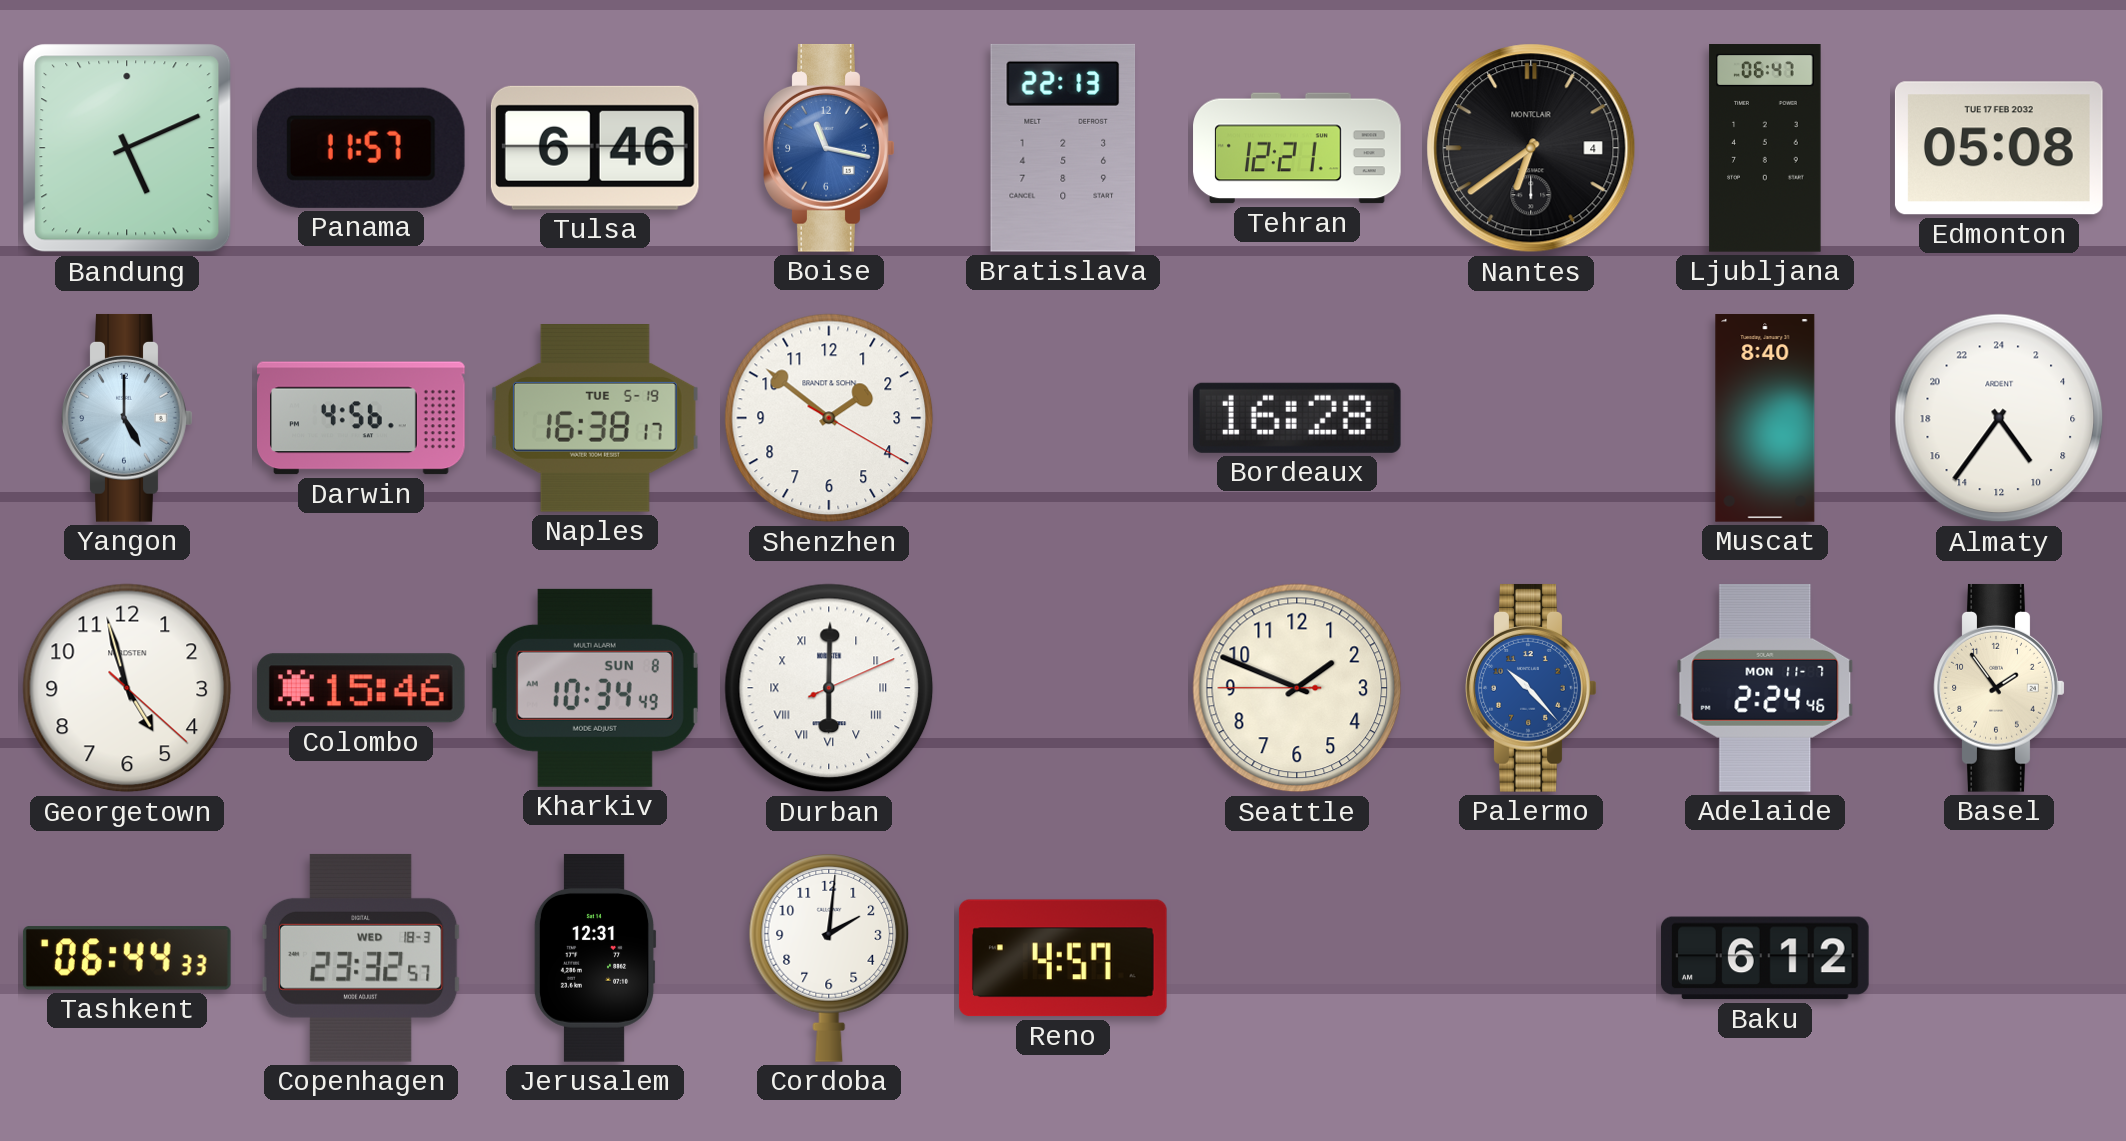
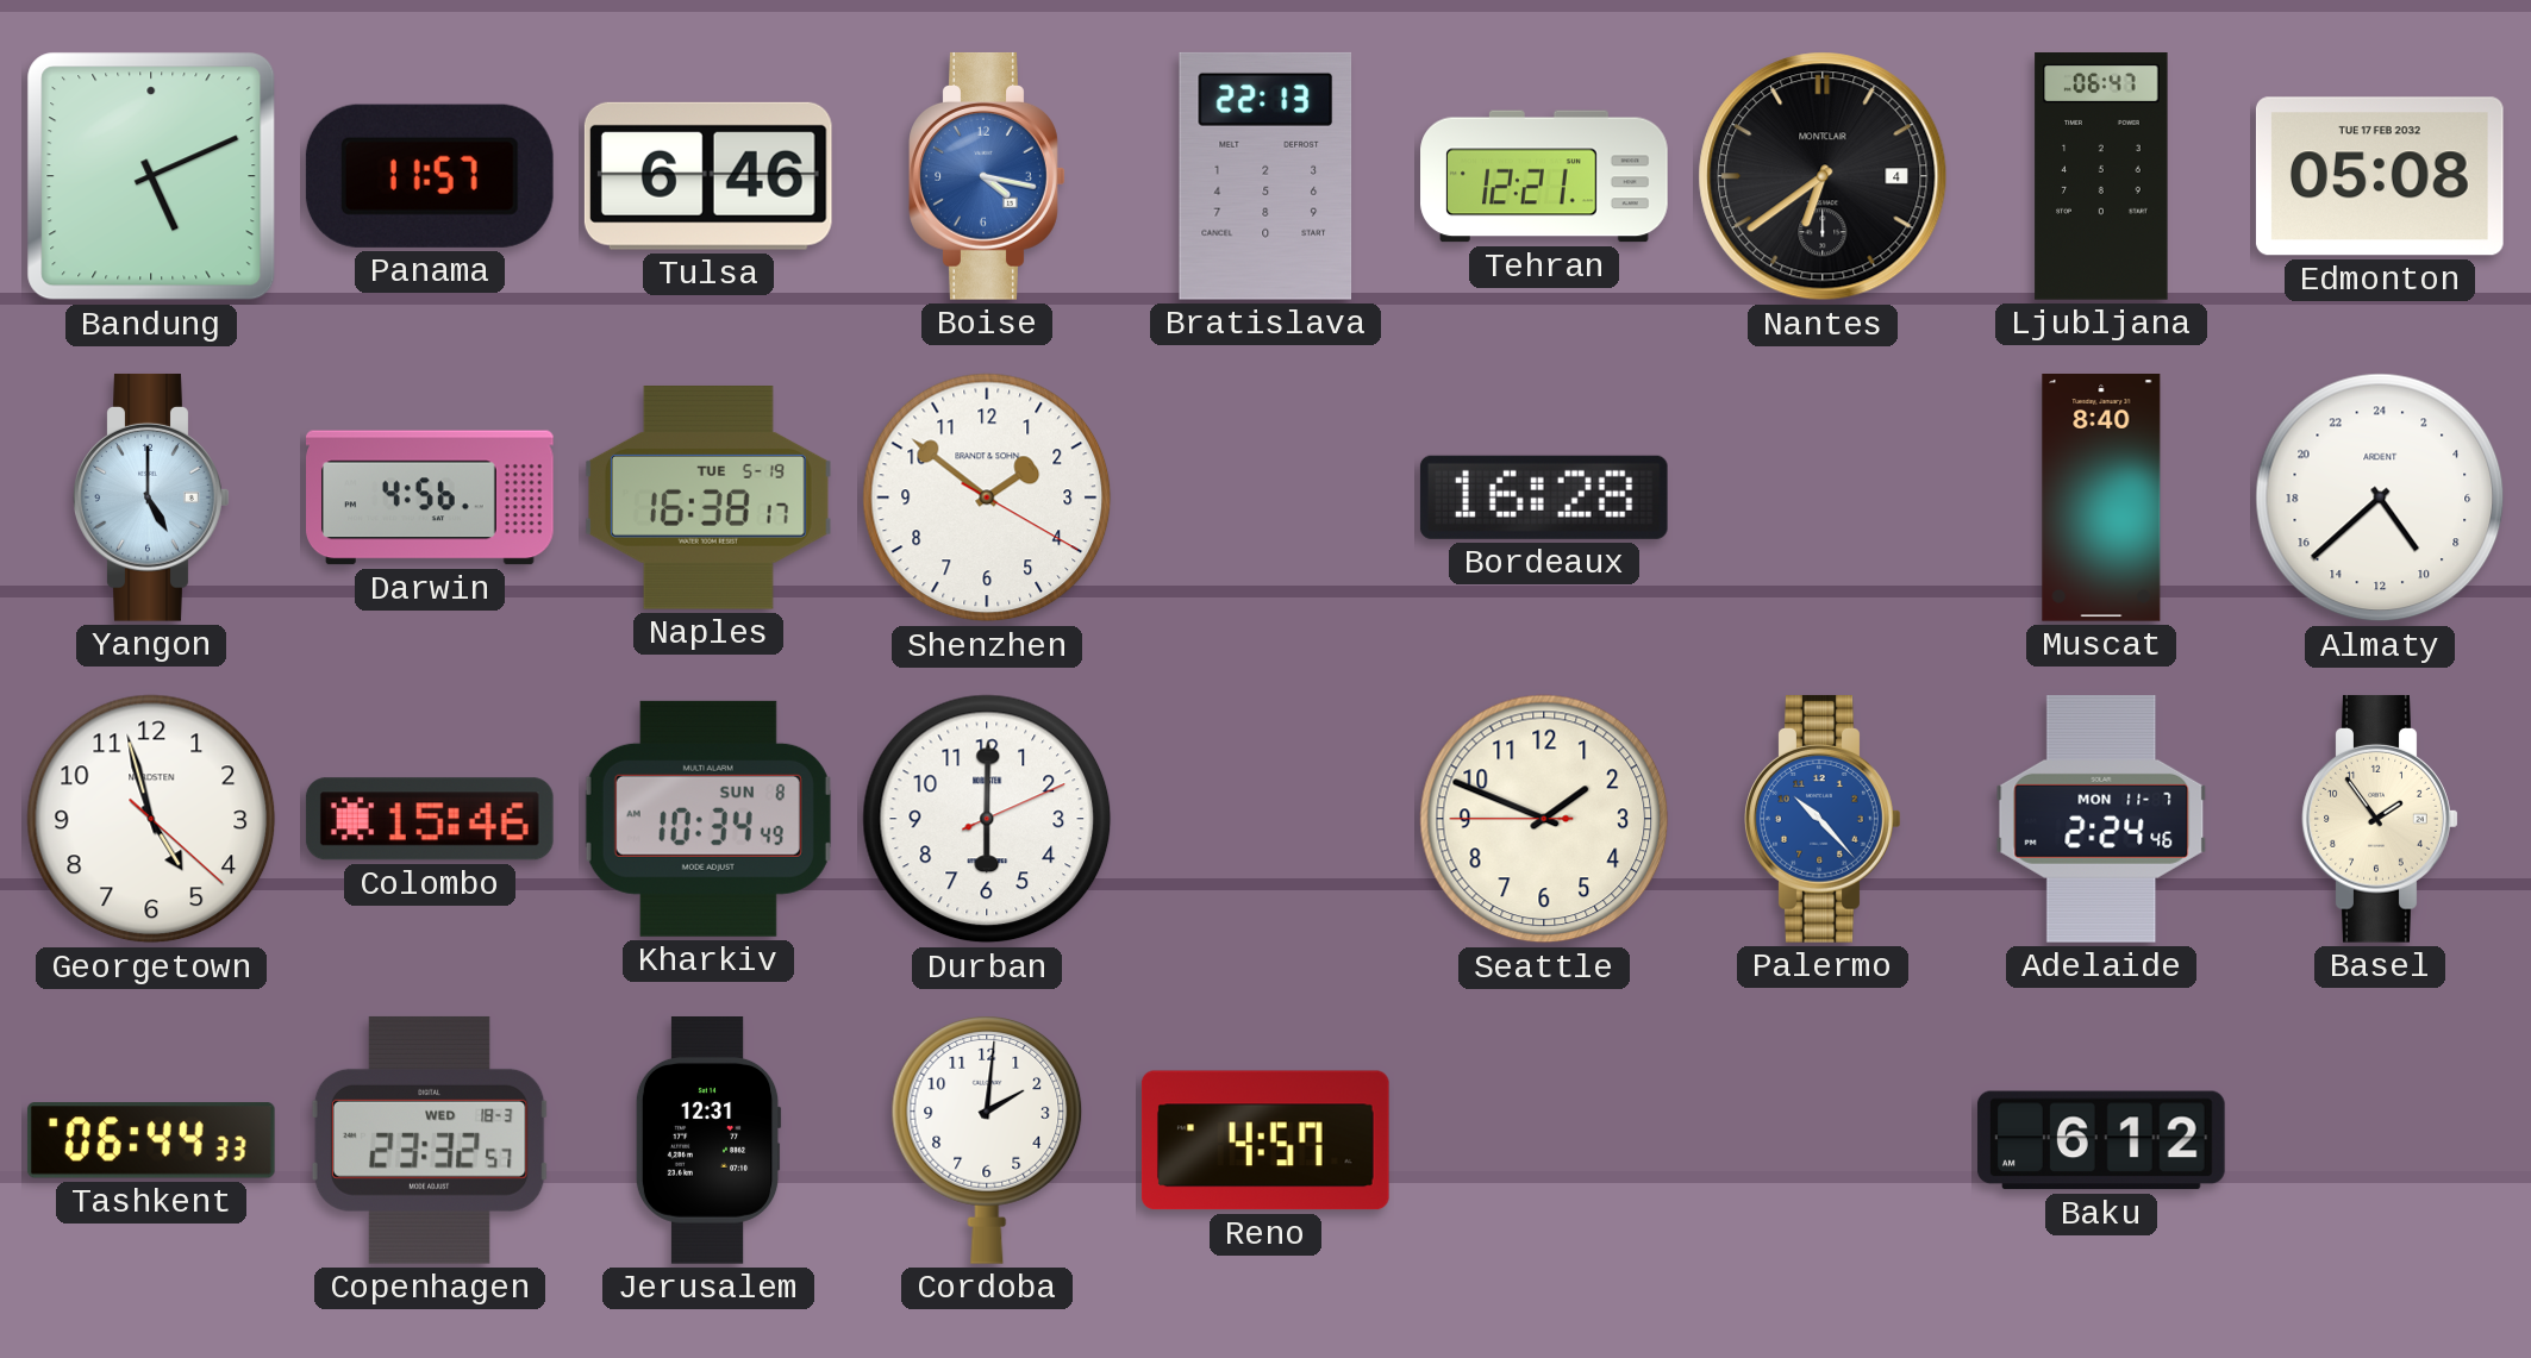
Boise: 11:17 -> 4:17 (987, 176)
Almaty: 9:36 -> 9:38 (2380, 497)
Durban numerals: Roman -> Arabic (987, 819)
